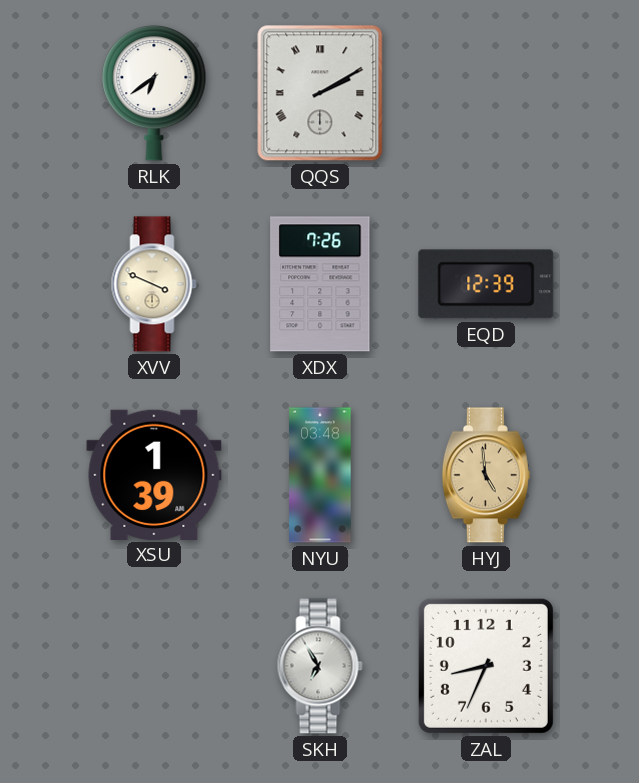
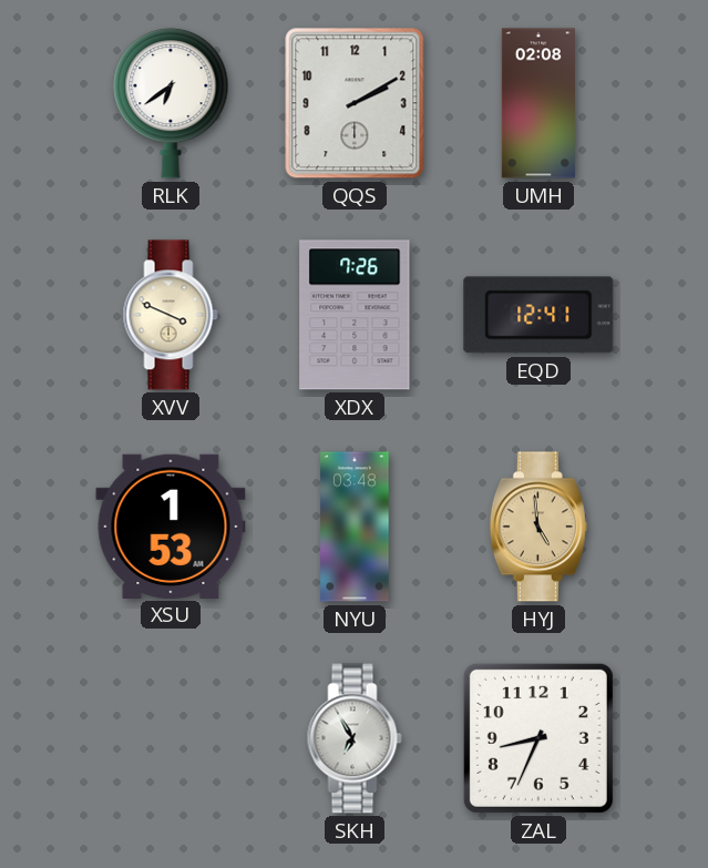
QQS numerals: Roman -> Arabic (355, 103)
UMH: none -> 02:08 (538, 103)
EQD: 12:39 -> 12:41 (538, 315)
XSU: 1:39 -> 1:53 (171, 525)
